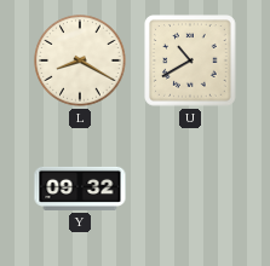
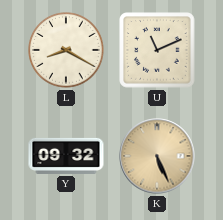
U: 10:40 -> 11:11 (157, 50)
K: none -> 5:26 (157, 156)
